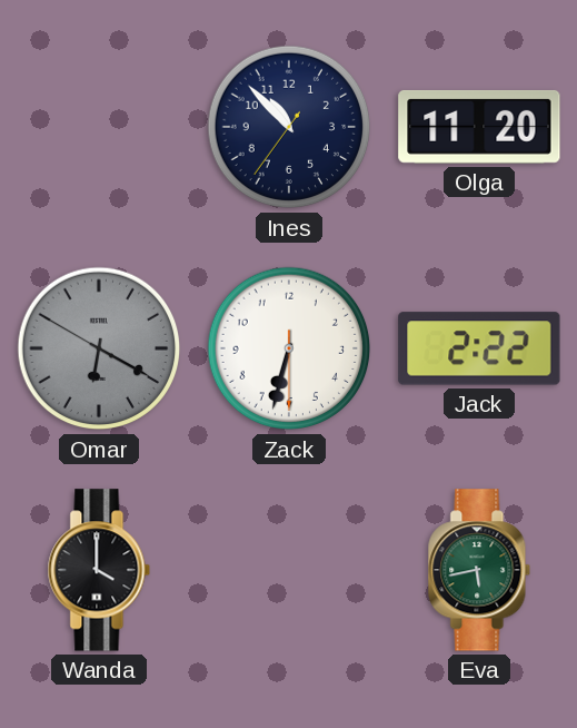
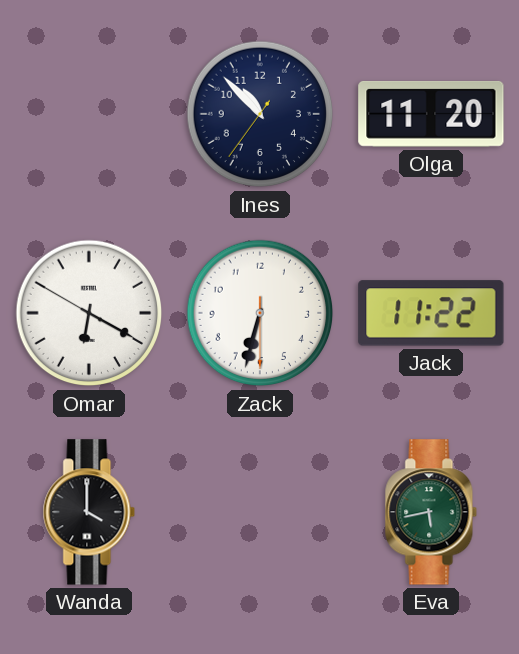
Omar dial: grey -> white (89, 313)
Jack: 2:22 -> 11:22 (431, 313)
